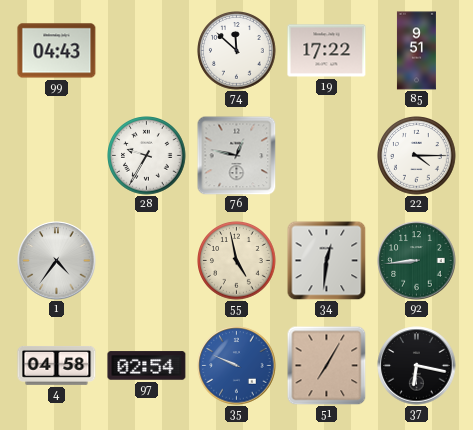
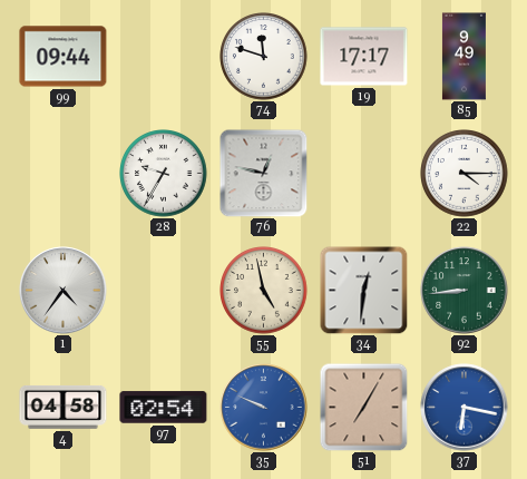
99: 04:43 -> 09:44 (64, 57)
74: 11:52 -> 11:48 (264, 57)
19: 17:22 -> 17:17 (364, 57)
85: 9:51 -> 9:49 (463, 57)
37 dial: black -> blue (465, 408)
